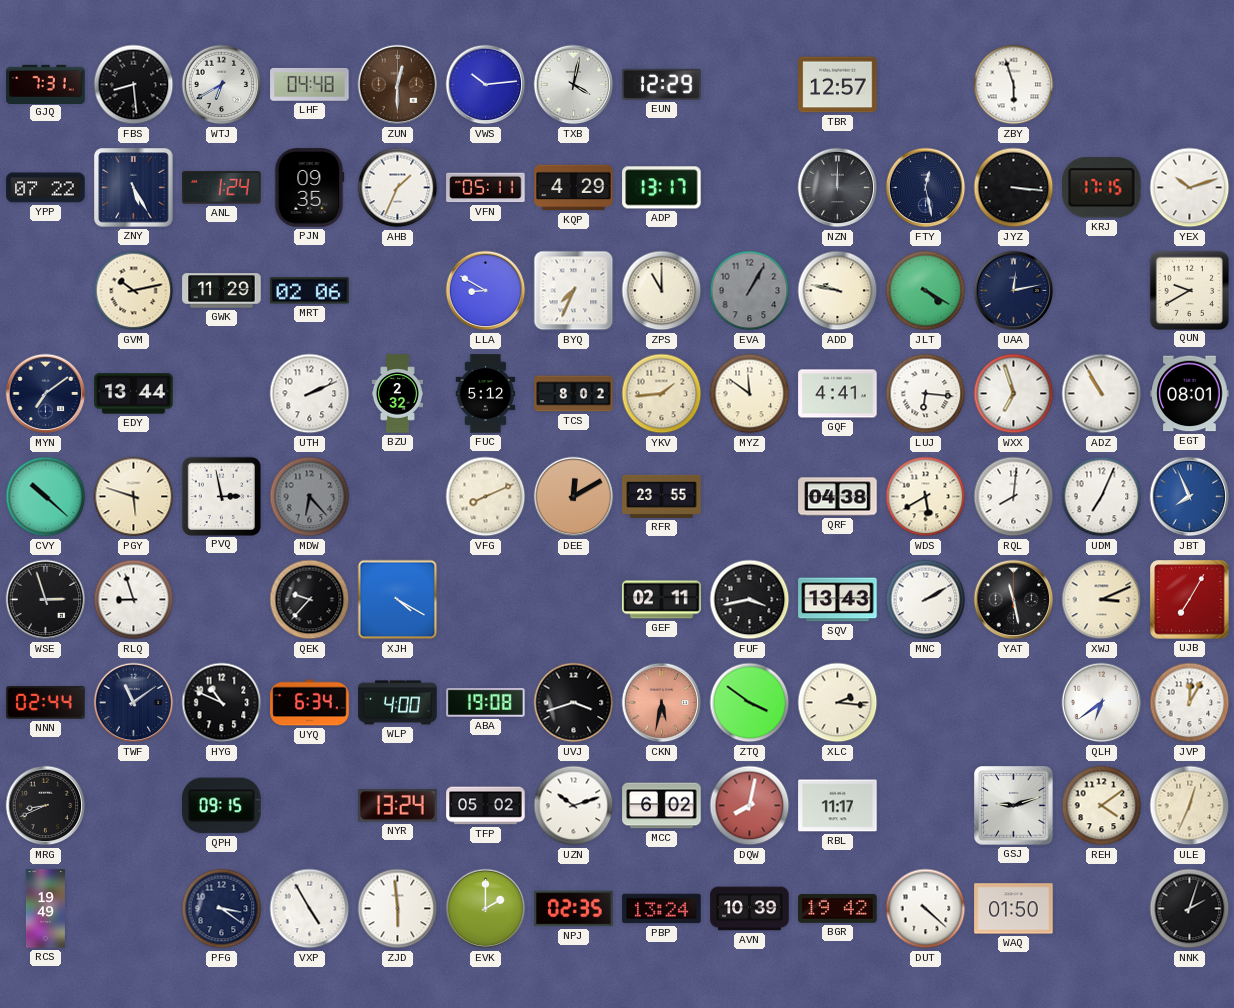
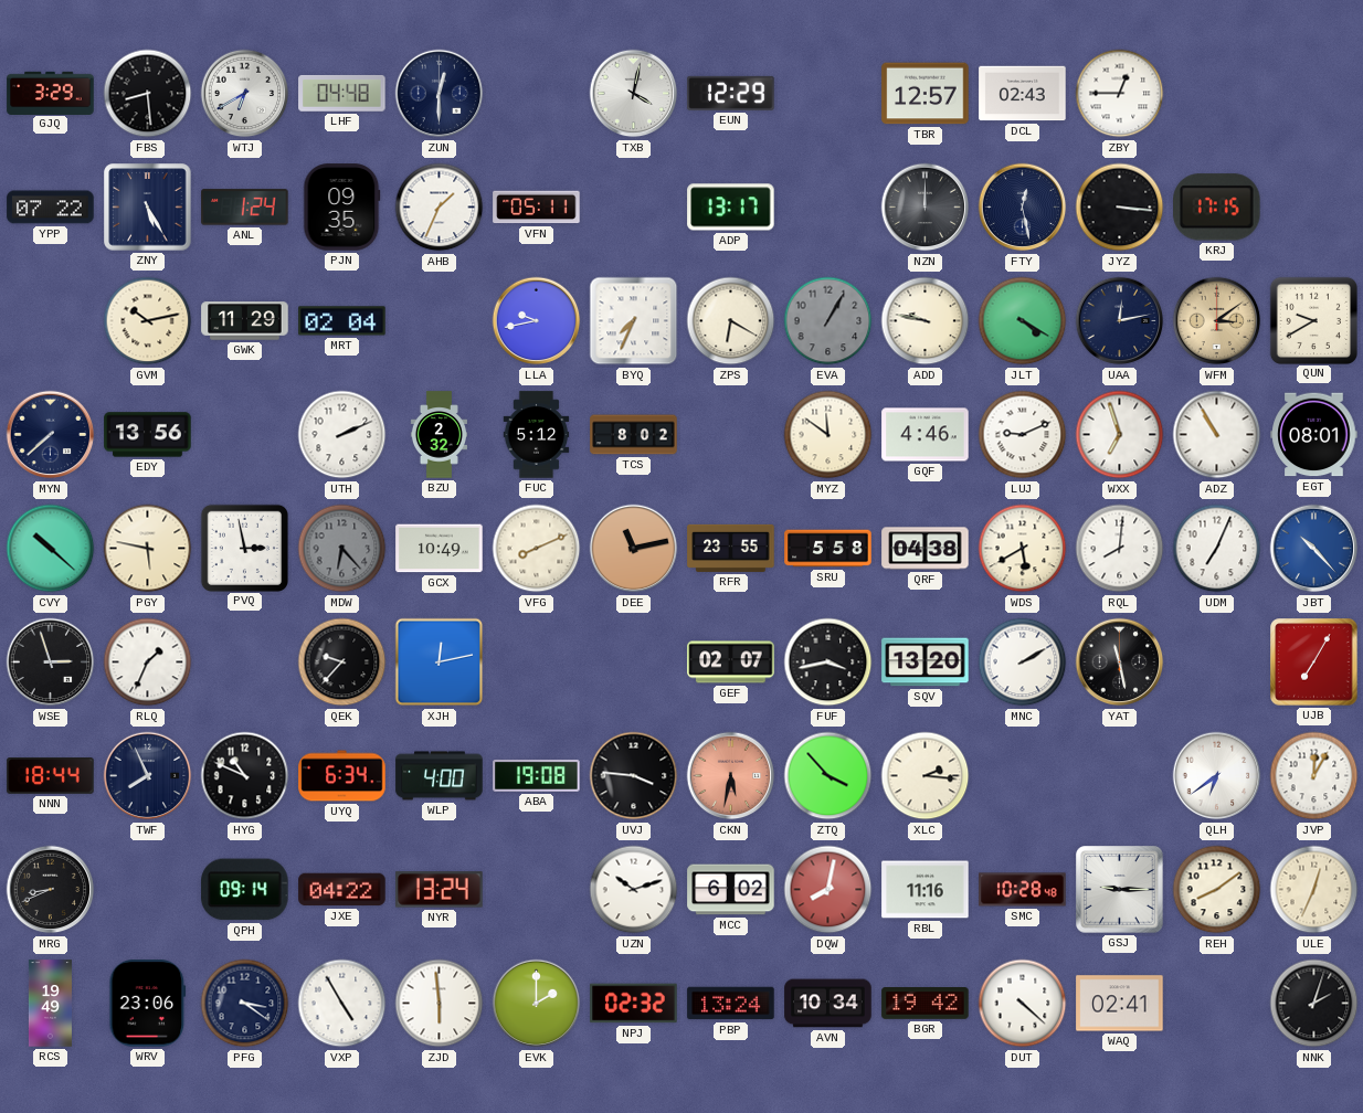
GJQ: 7:31 -> 3:29 (51, 93)
ZUN dial: brown -> navy (440, 94)
VWS: 10:14 -> none (486, 85)
DCL: none -> 02:43 (1023, 94)
ZBY: 5:57 -> 12:45 (1120, 94)
KQP: 4:29 -> none (574, 188)
YEX: 10:12 -> none (1190, 188)
MRT: 02:06 -> 02:04 (342, 321)
LLA: 8:50 -> 9:43 (537, 321)
ZPS: 11:00 -> 6:20 (731, 321)
WFM: none -> 3:09 (1217, 321)
MYN: 7:09 -> 7:38 (51, 435)
EDY: 13:44 -> 13:56 (148, 435)
YKV: 1:44 -> none (662, 394)
GQF: 4:41 -> 4:46 (926, 435)
LUJ: 6:16 -> 9:11 (1023, 435)
PGY: 5:48 -> 5:47 (148, 549)
GCX: none -> 10:49 (440, 549)
DEE: 12:10 -> 11:13 (634, 549)
SRU: none -> 5:58 (828, 549)
JBT: 7:56 -> 10:23 (1314, 549)
RLQ: 8:57 -> 1:34 (148, 662)
XJH: 4:20 -> 12:13 (440, 662)
GEF: 02:11 -> 02:07 (731, 662)
SQV: 13:43 -> 13:20 (926, 662)
XWJ: 3:11 -> none (1102, 600)
NNN: 02:44 -> 18:44 (51, 776)
TWF: 11:09 -> 7:56 (148, 776)
UVJ: 3:42 -> 3:46 (634, 776)
ZTQ: 3:51 -> 3:53 (828, 776)
QPH: 09:15 -> 09:14 (245, 890)
JXE: none -> 04:22 (342, 890)
TFP: 05:02 -> none (486, 806)
RBL: 11:17 -> 11:16 (926, 890)
SMC: none -> 10:28 (1023, 890)
GSJ: 9:12 -> 9:15 (1120, 890)
REH: 4:09 -> 8:09 (1217, 890)
WRV: none -> 23:06 (148, 1004)
NPJ: 02:35 -> 02:32 (634, 1004)
AVN: 10:39 -> 10:34 (828, 1004)
WAQ: 01:50 -> 02:41 (1120, 1004)
